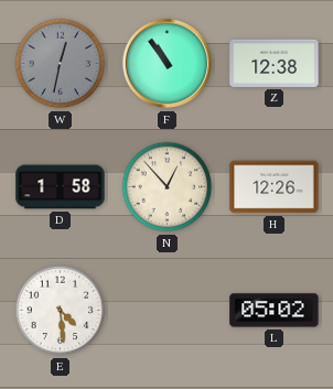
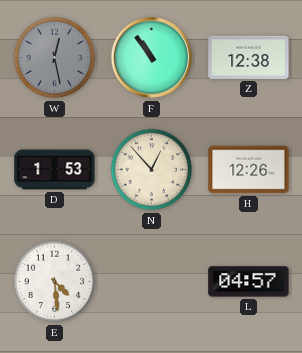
W: 12:32 -> 12:28 (55, 58)
D: 1:58 -> 1:53 (55, 170)
L: 05:02 -> 04:57 (249, 282)
